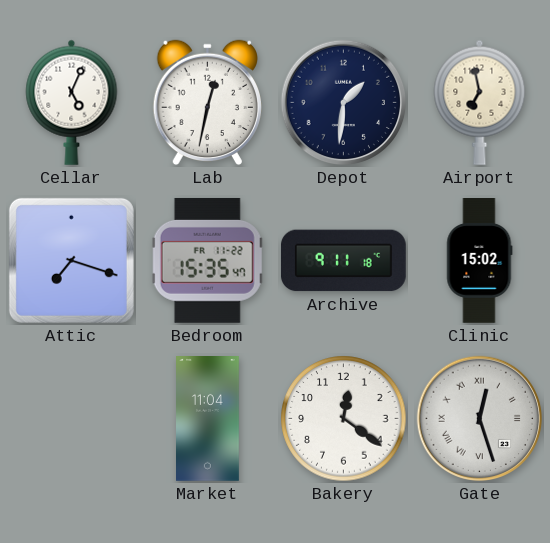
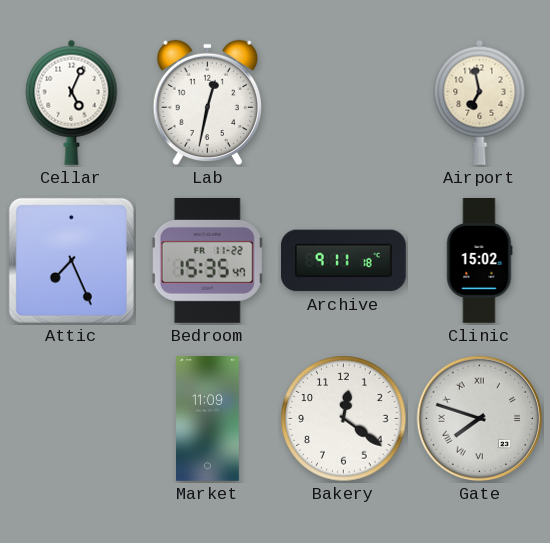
Depot: 1:31 -> none (344, 103)
Attic: 7:18 -> 7:26 (71, 260)
Market: 11:04 -> 11:09 (208, 419)
Gate: 12:27 -> 7:48 (480, 419)
